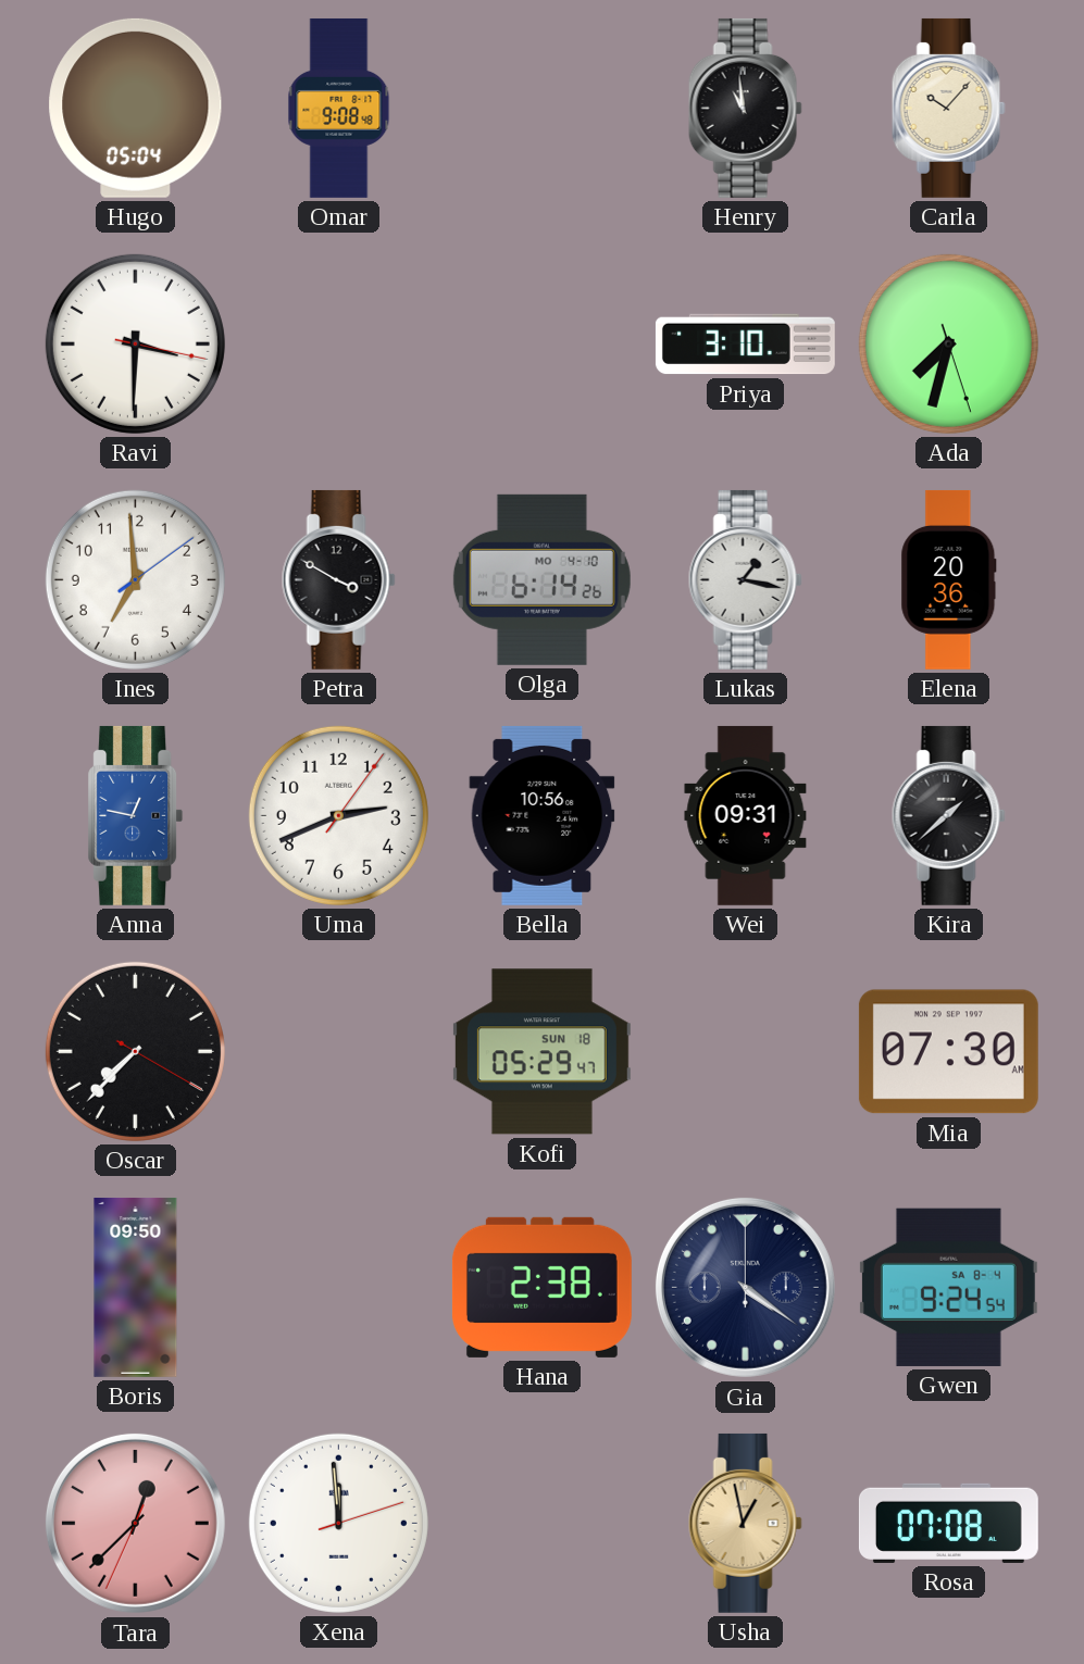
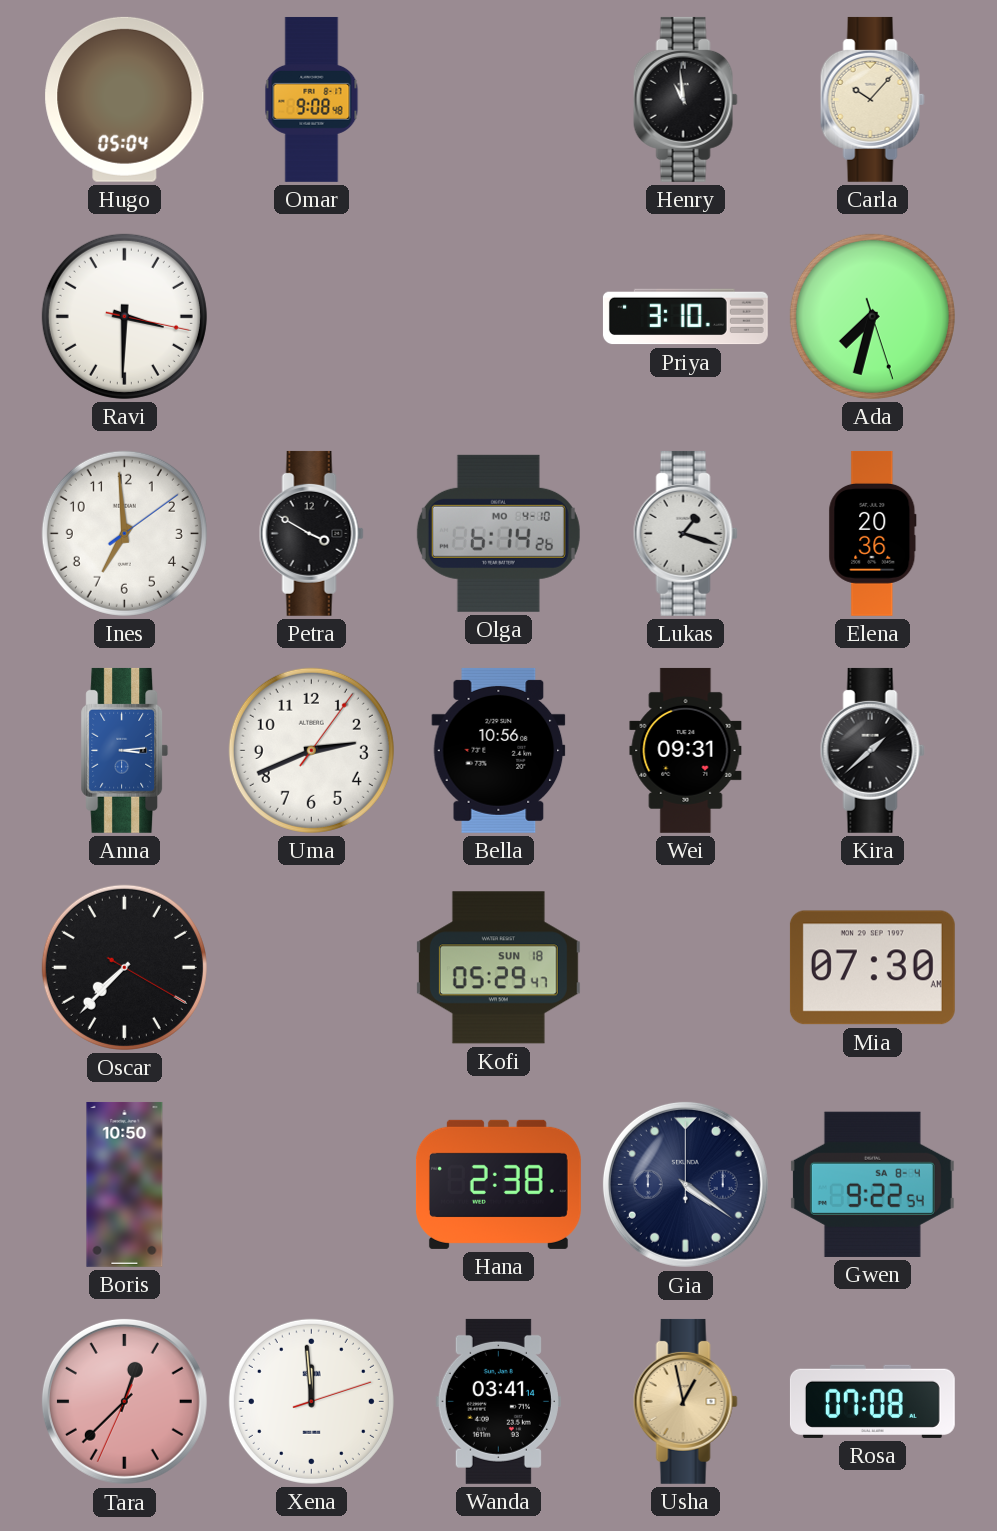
Lukas: 1:17 -> 1:18 (685, 533)
Anna: 12:47 -> 3:14 (125, 750)
Boris: 09:50 -> 10:50 (125, 1184)
Gwen: 9:24 -> 9:22 (872, 1184)
Wanda: none -> 03:41 (498, 1401)
